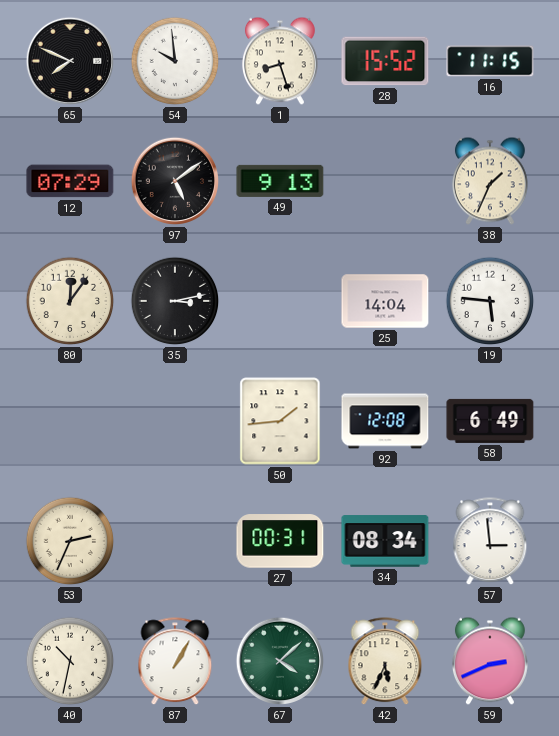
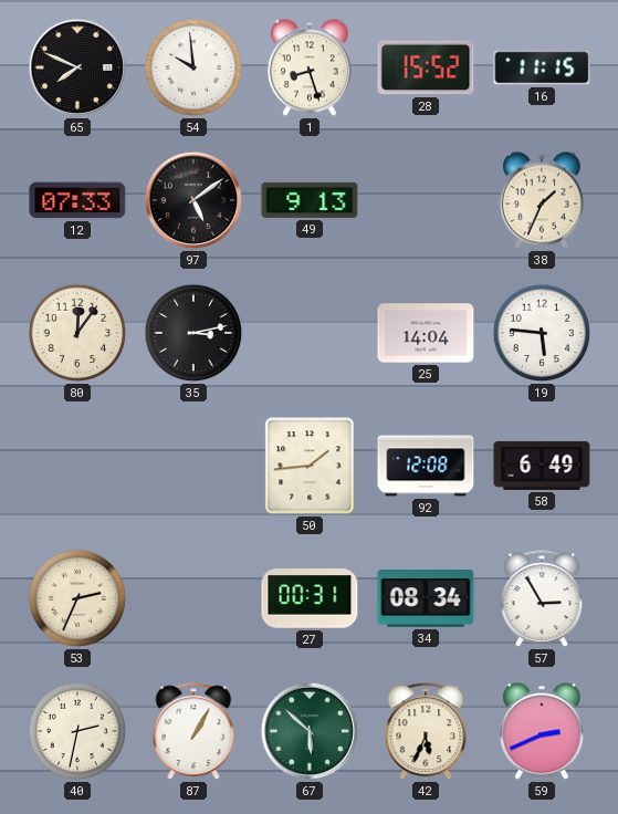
12: 07:29 -> 07:33 (77, 200)
57: 2:59 -> 2:55 (542, 599)
40: 10:32 -> 2:32 (77, 731)
67: 4:08 -> 5:52 (310, 731)
